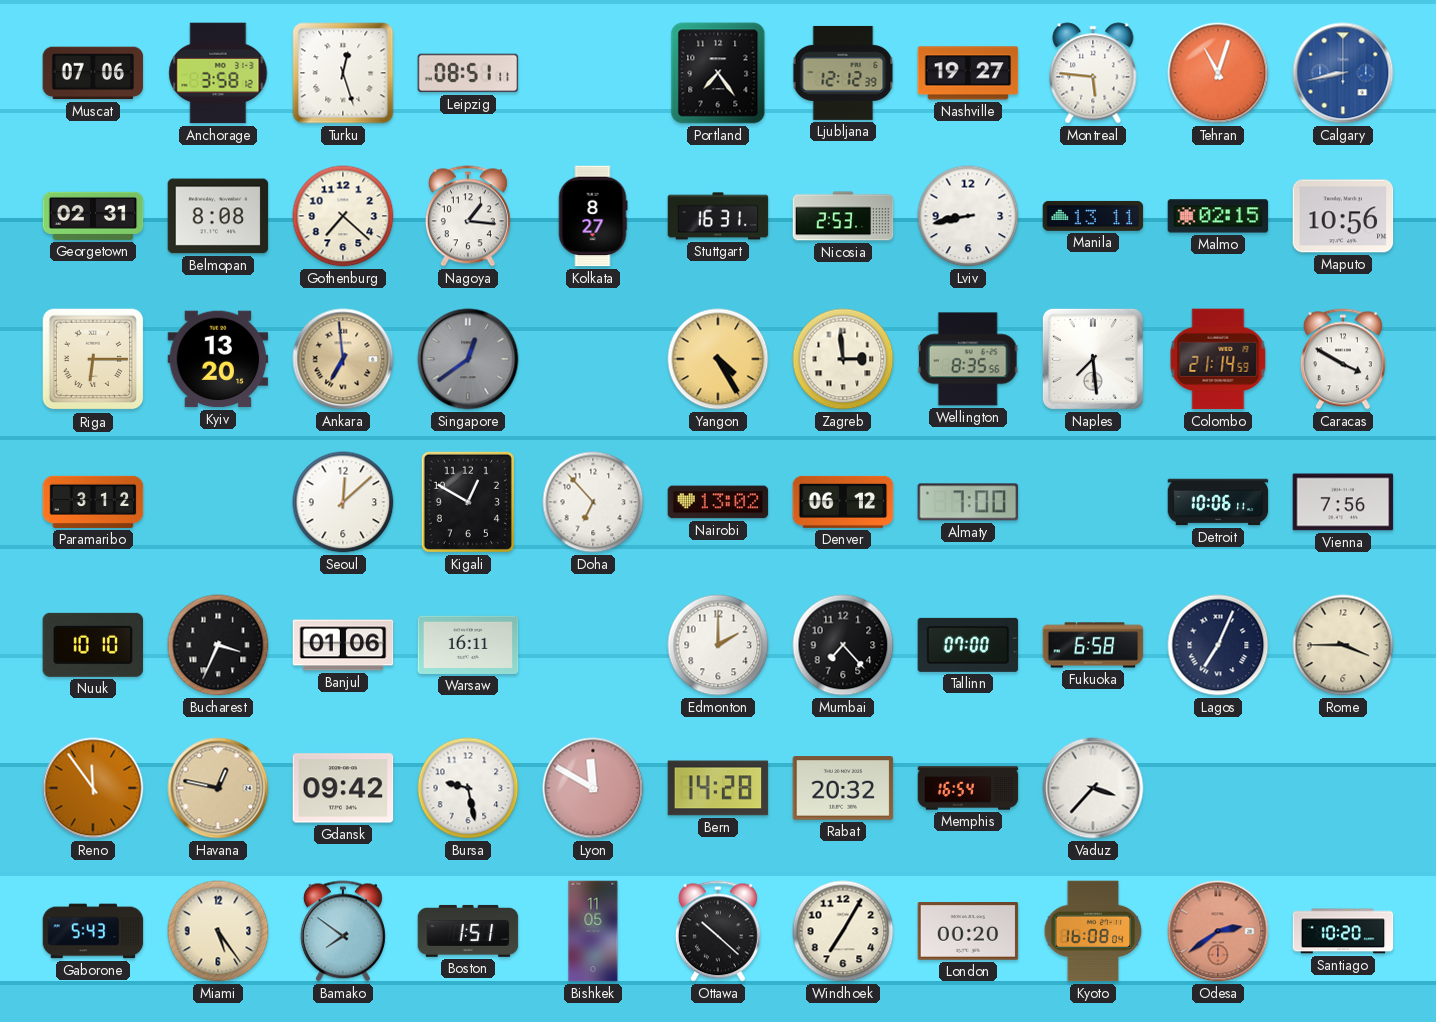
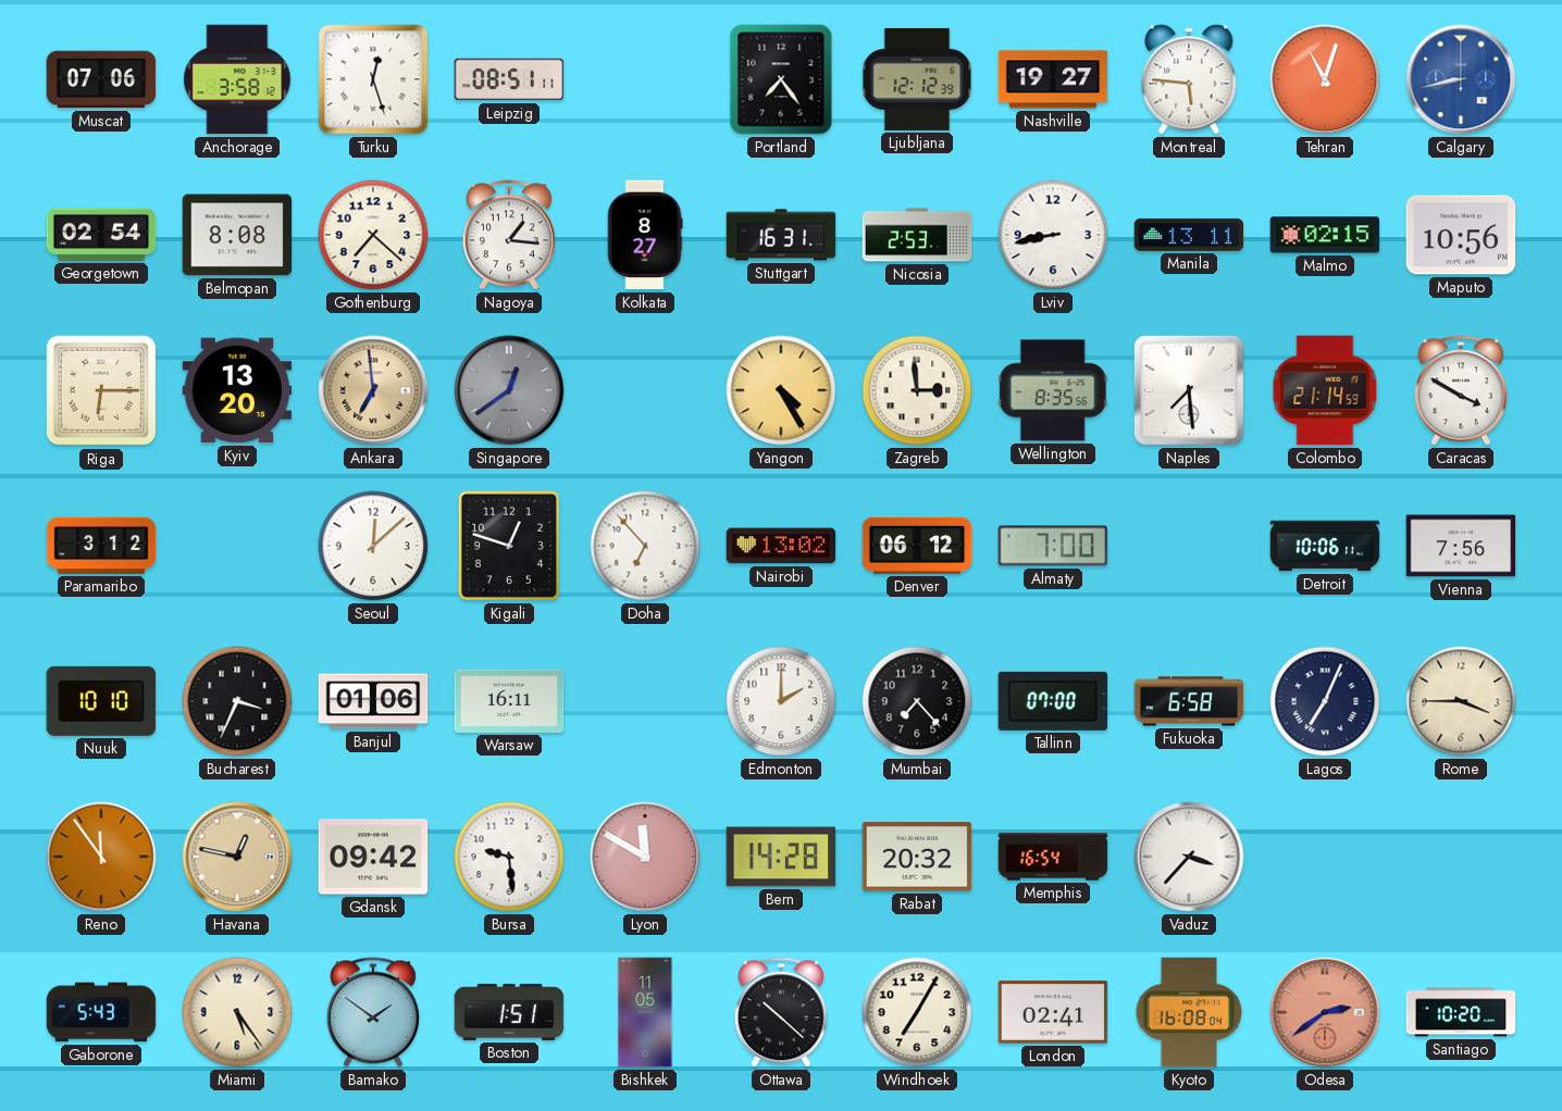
Georgetown: 02:31 -> 02:54 (101, 235)
Kigali: 12:50 -> 12:48 (509, 546)
Bursa: 9:28 -> 9:29 (509, 857)
Bamako: 7:51 -> 1:51 (373, 1012)
London: 00:20 -> 02:41 (1053, 1012)
